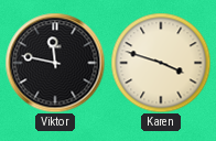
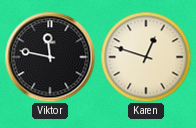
Karen: 3:48 -> 12:48 (146, 57)
